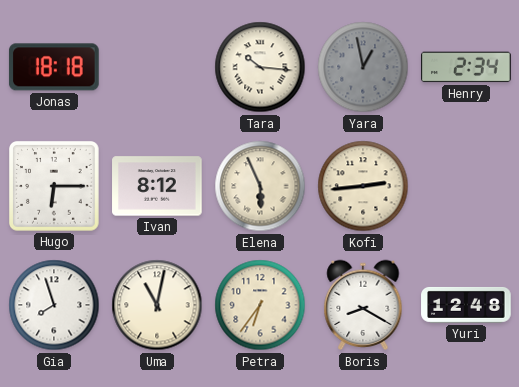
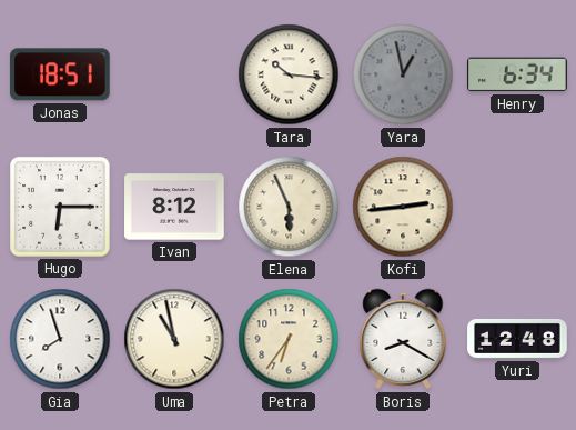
Jonas: 18:18 -> 18:51 (60, 74)
Henry: 2:34 -> 6:34 (517, 74)
Uma: 11:02 -> 10:58 (174, 339)
